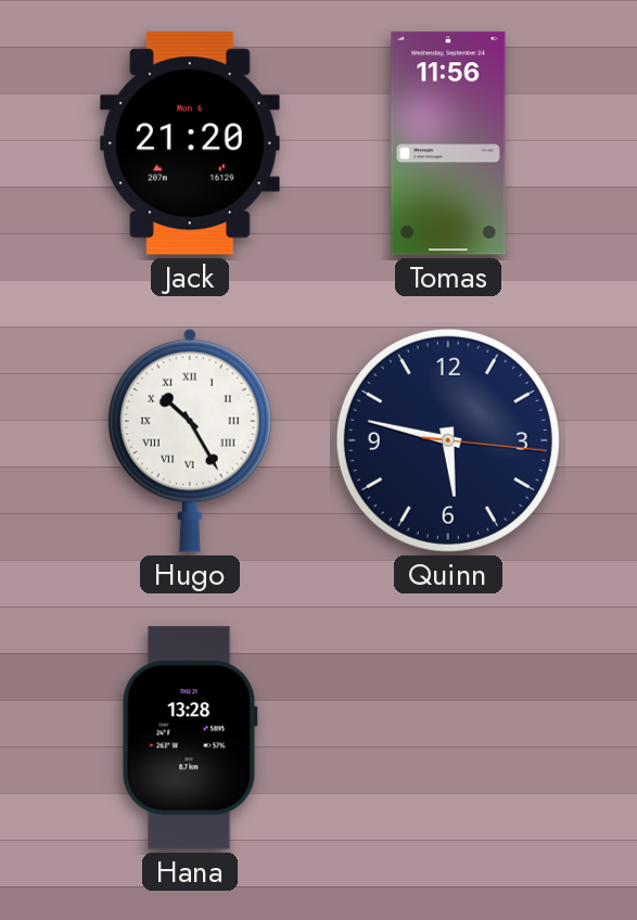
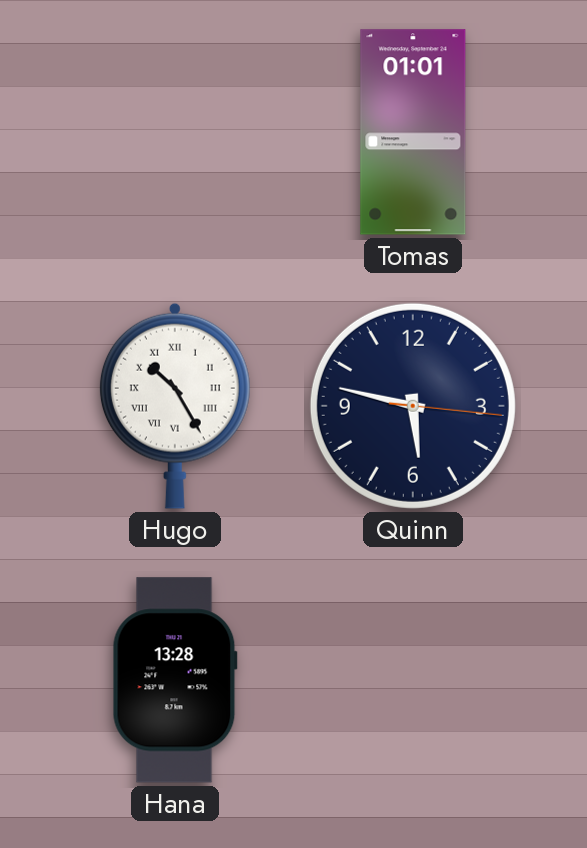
Jack: 21:20 -> none (190, 143)
Tomas: 11:56 -> 01:01 (413, 132)
